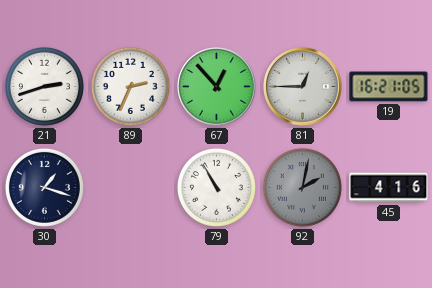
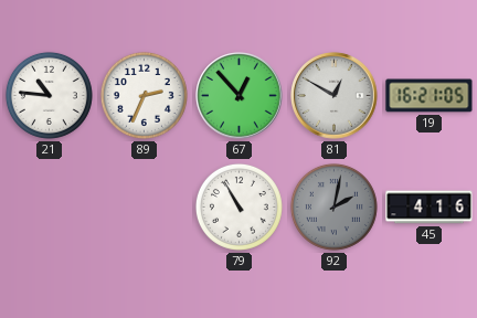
21: 2:42 -> 10:46 (49, 95)
81: 12:45 -> 12:50 (335, 96)
30: 1:18 -> none (44, 187)
